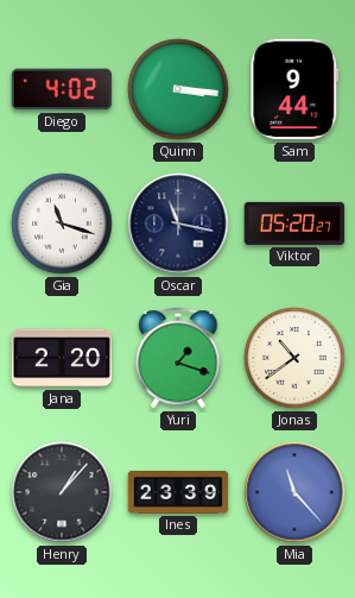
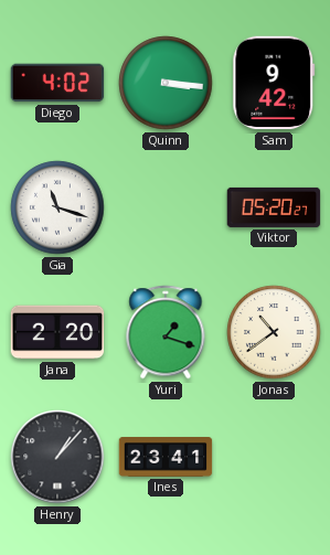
Sam: 9:44 -> 9:42 (274, 83)
Oscar: 11:17 -> none (178, 224)
Ines: 23:39 -> 23:41 (166, 458)
Mia: 11:23 -> none (294, 492)
